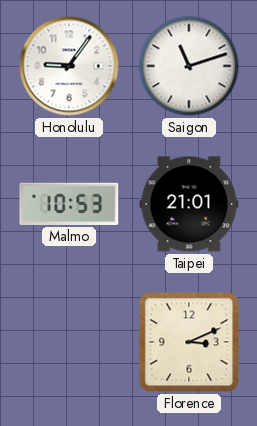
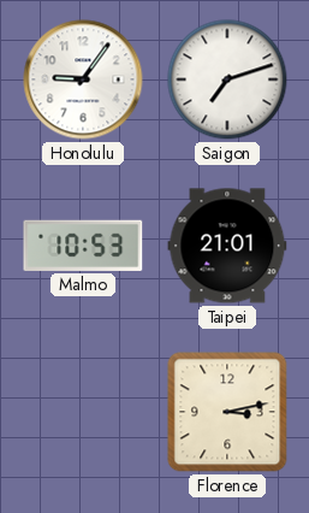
Saigon: 11:12 -> 7:12 (227, 79)
Florence: 3:11 -> 3:13 (227, 412)
